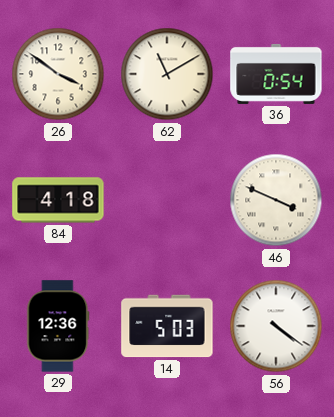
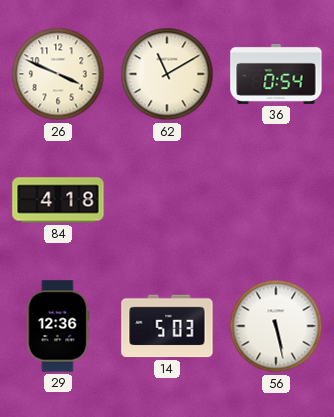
26: 3:51 -> 3:49 (58, 74)
46: 3:49 -> none (276, 200)
56: 4:21 -> 5:28 (276, 326)
